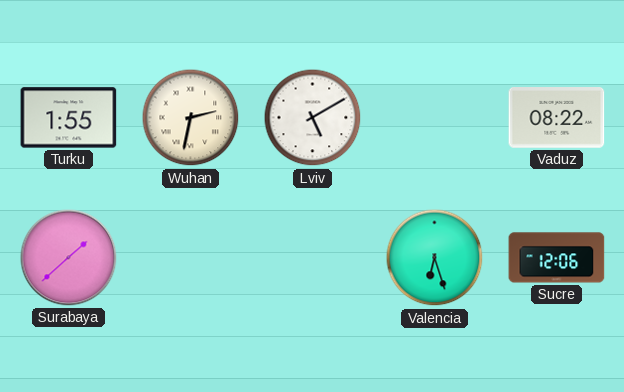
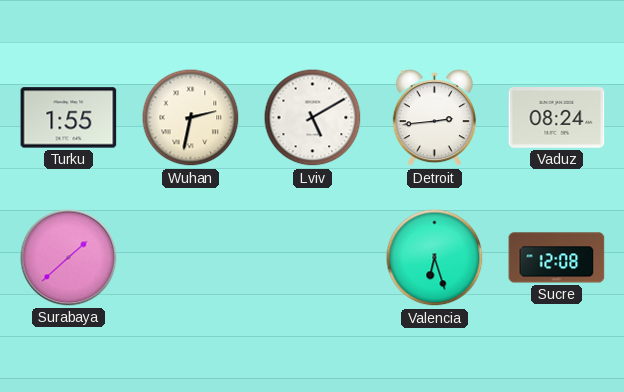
Detroit: none -> 2:44 (434, 118)
Vaduz: 08:22 -> 08:24 (557, 118)
Sucre: 12:06 -> 12:08 (557, 258)
